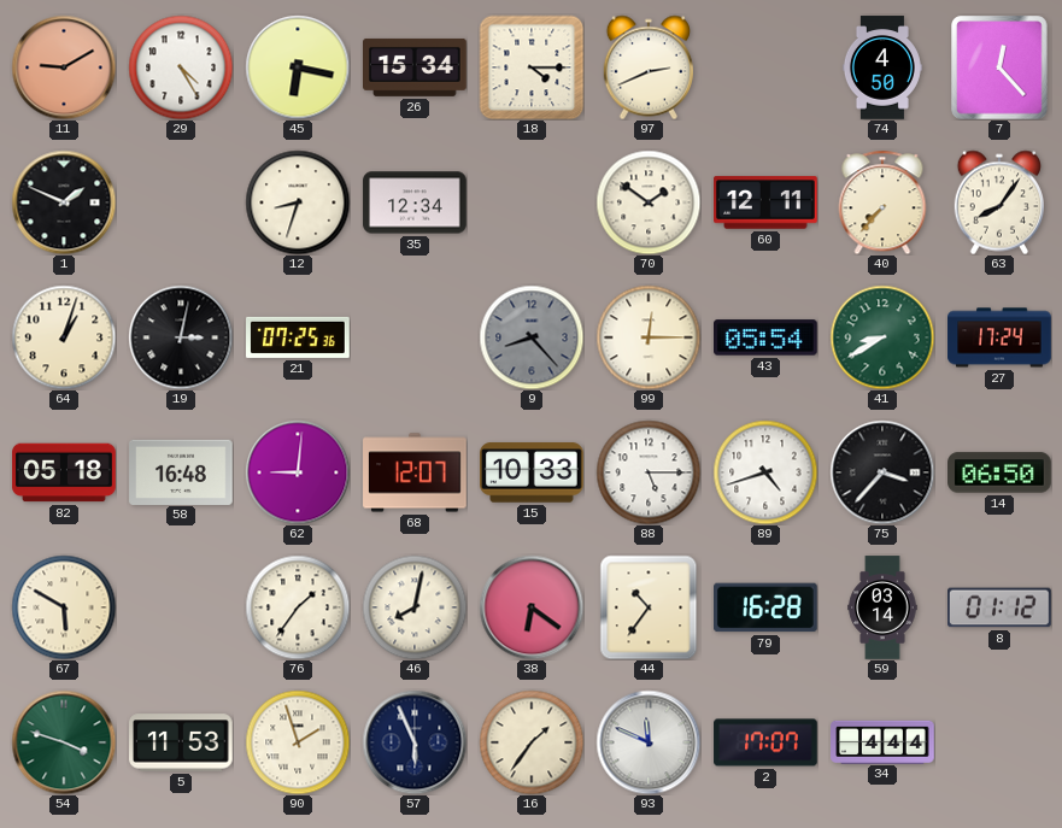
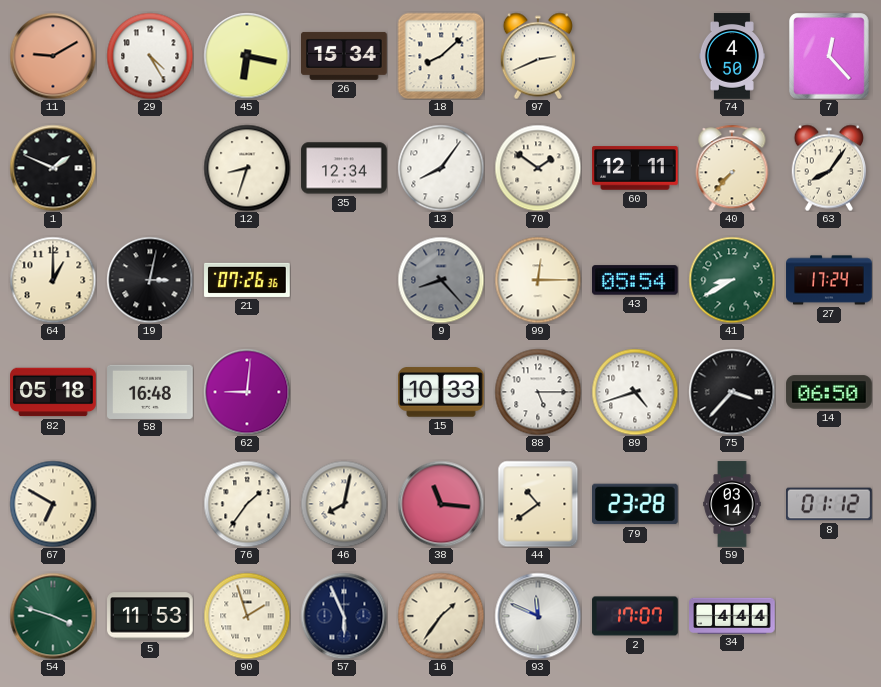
18: 4:15 -> 8:08 (441, 56)
13: none -> 8:06 (441, 168)
64: 1:03 -> 1:00 (53, 280)
21: 07:25 -> 07:26 (247, 280)
68: 12:07 -> none (415, 472)
67: 5:50 -> 6:50 (53, 504)
38: 6:21 -> 11:16 (441, 504)
44: 10:36 -> 10:39 (538, 504)
79: 16:28 -> 23:28 (636, 504)
